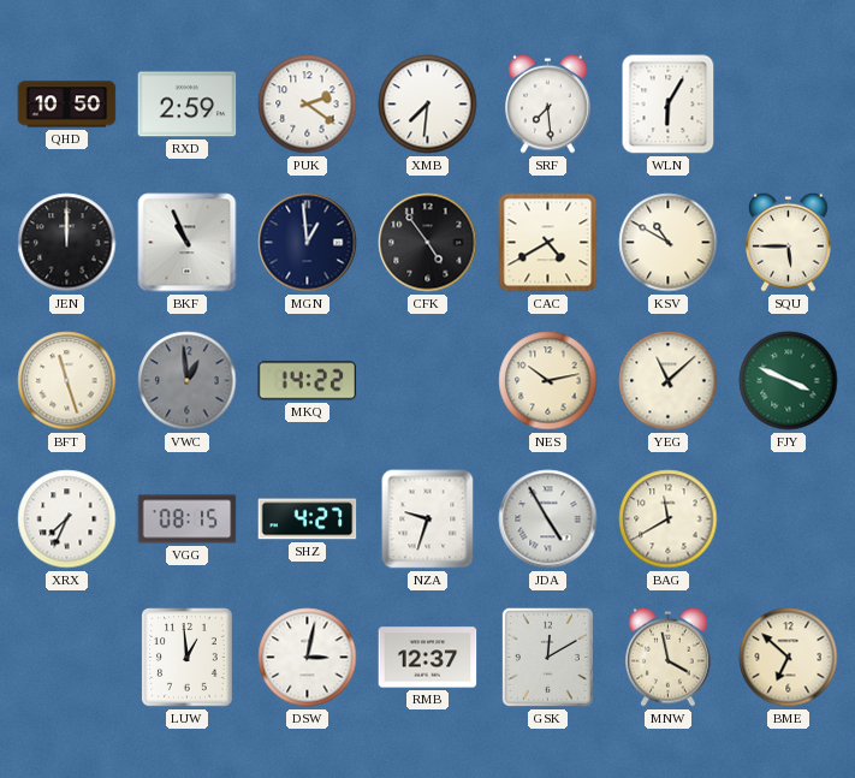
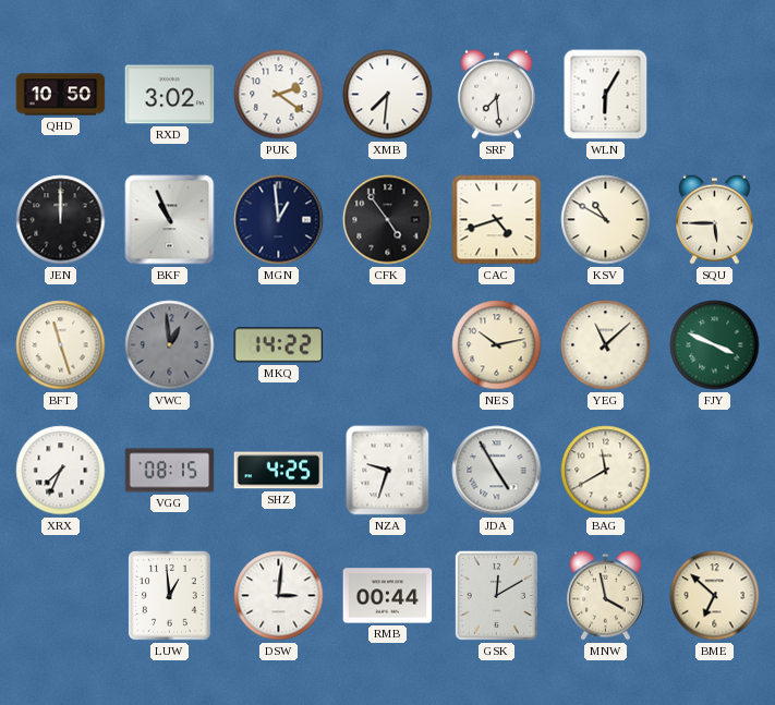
RXD: 2:59 -> 3:02 (170, 95)
CAC: 4:40 -> 4:42 (497, 220)
SHZ: 4:27 -> 4:25 (279, 471)
DSW: 3:02 -> 3:01 (279, 596)
RMB: 12:37 -> 00:44 (388, 596)
